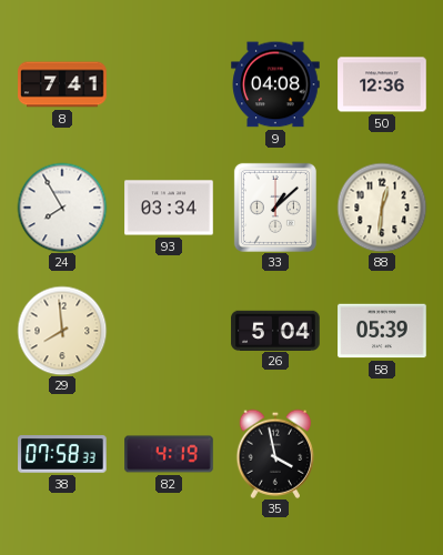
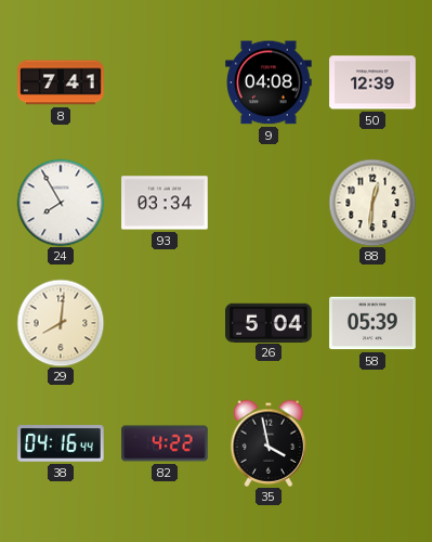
50: 12:36 -> 12:39 (372, 82)
33: 1:08 -> none (275, 208)
29: 7:59 -> 8:01 (61, 323)
38: 07:58 -> 04:16 (61, 443)
82: 4:19 -> 4:22 (165, 443)
